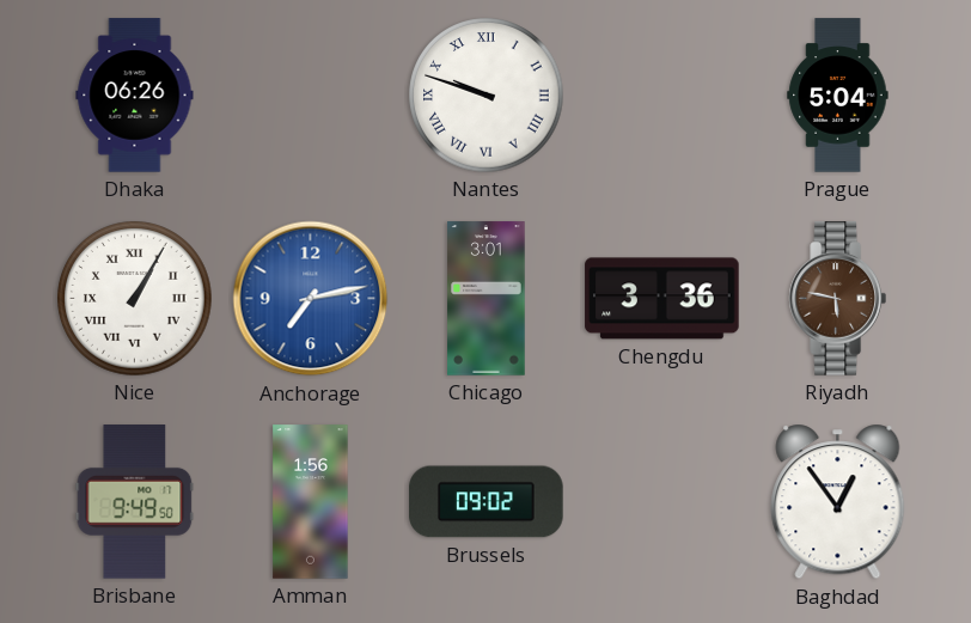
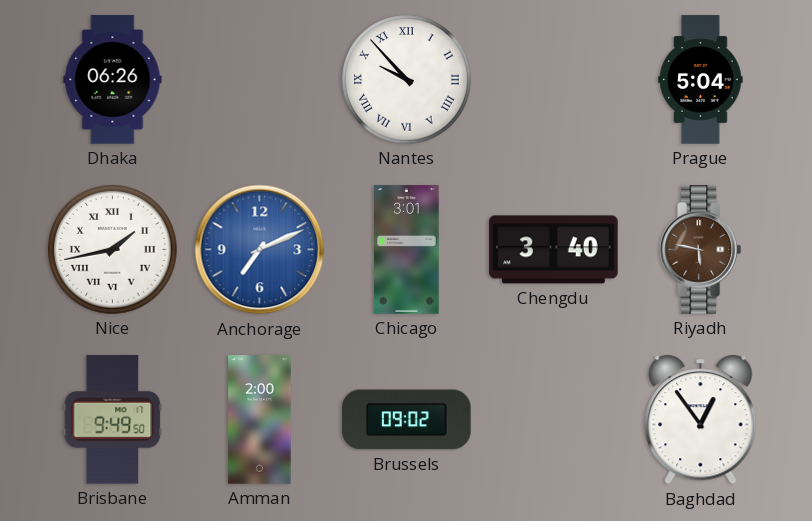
Nantes: 9:48 -> 9:53 (407, 80)
Nice: 1:05 -> 1:43 (113, 250)
Anchorage: 7:13 -> 7:11 (260, 250)
Chengdu: 3:36 -> 3:40 (554, 250)
Amman: 1:56 -> 2:00 (260, 420)
